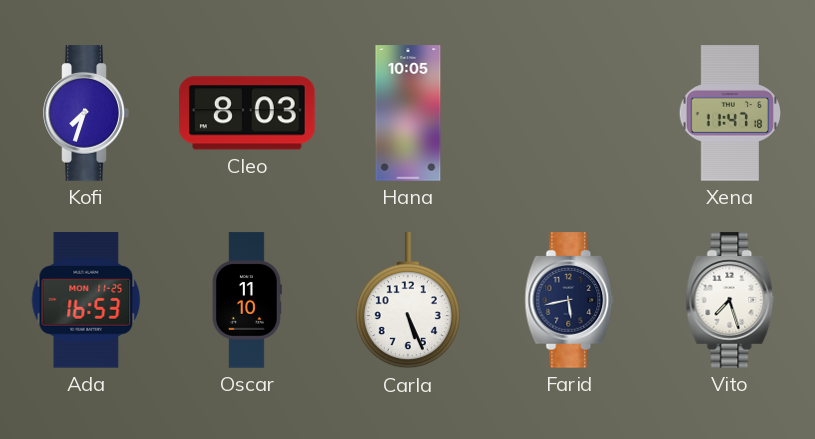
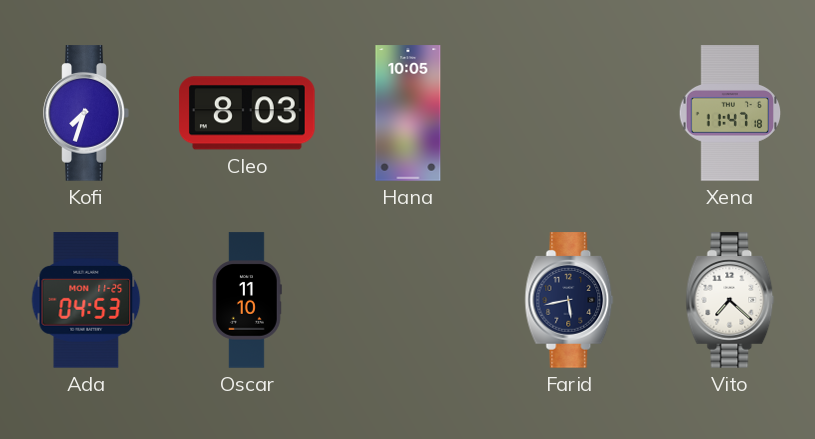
Ada: 16:53 -> 04:53 (86, 300)
Carla: 5:26 -> none (408, 301)
Vito: 7:27 -> 7:22 (730, 300)
